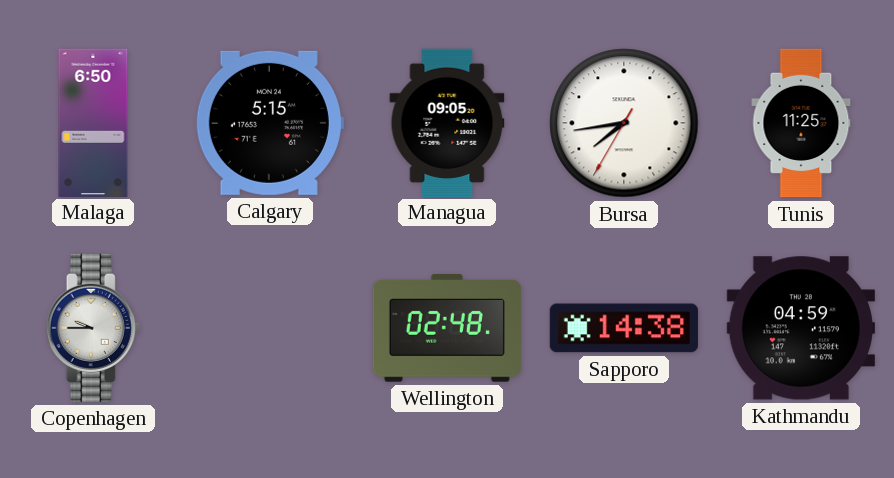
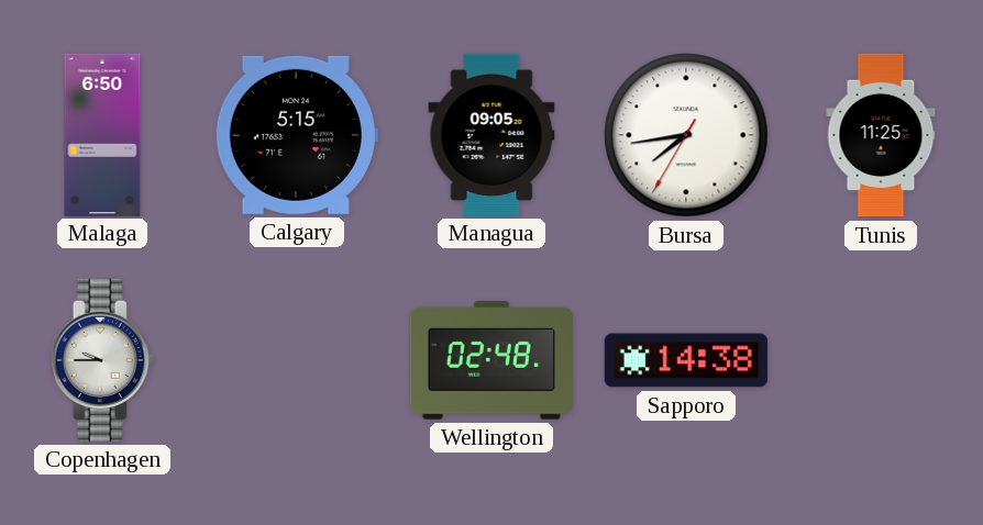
Kathmandu: 04:59 -> none (801, 328)
